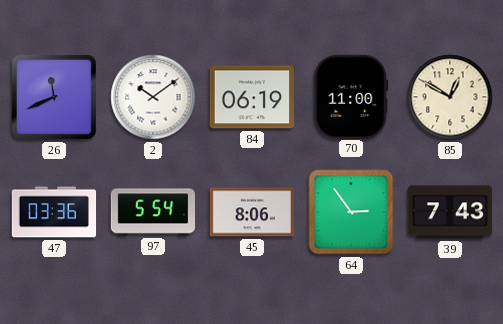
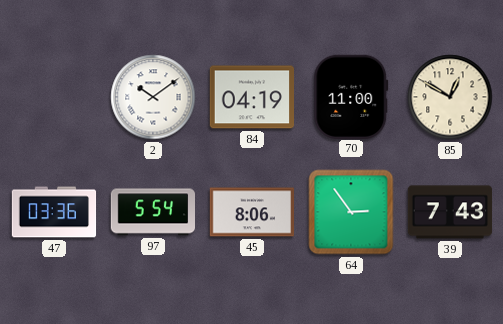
26: 11:41 -> none (54, 97)
84: 06:19 -> 04:19 (251, 97)
